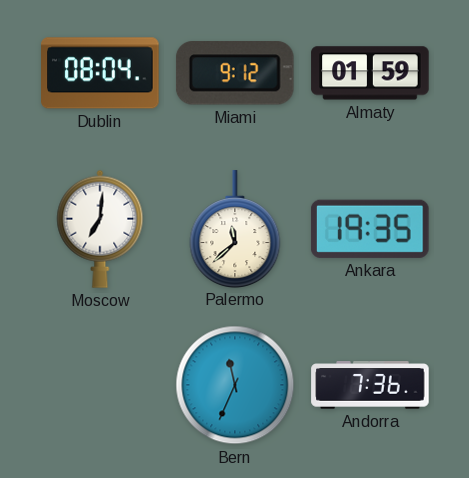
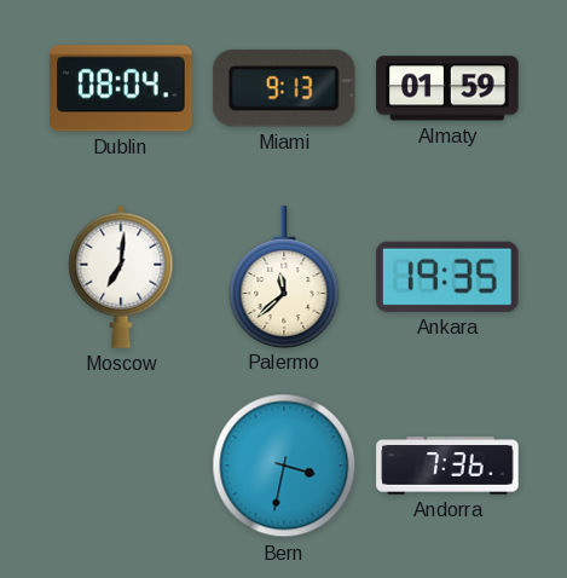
Miami: 9:12 -> 9:13 (284, 88)
Bern: 11:34 -> 3:32 (284, 466)
